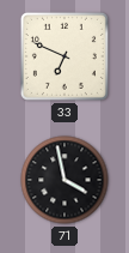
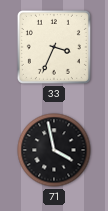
33: 6:49 -> 3:34 (54, 47)
